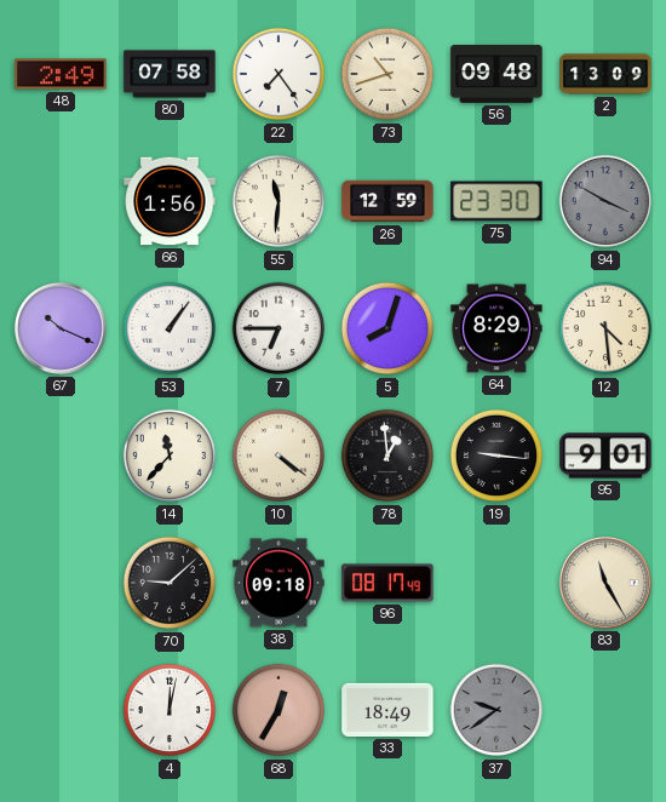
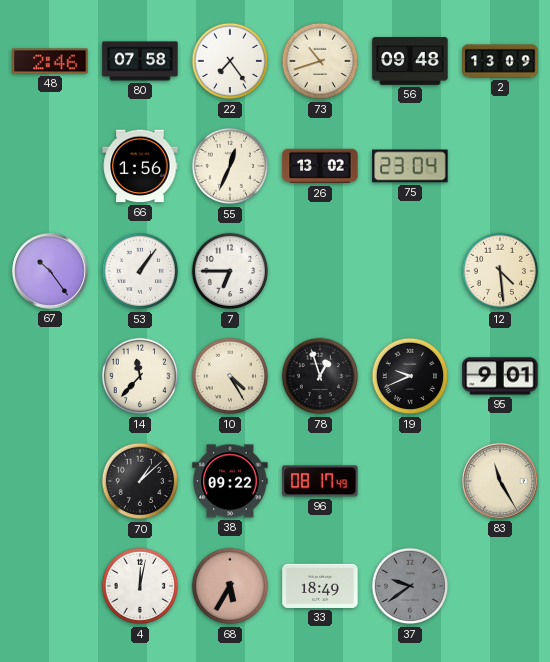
48: 2:49 -> 2:46 (50, 61)
55: 11:31 -> 12:34 (230, 166)
26: 12:59 -> 13:02 (320, 166)
75: 23:30 -> 23:04 (410, 166)
94: 3:50 -> none (605, 201)
67: 10:19 -> 10:24 (50, 271)
5: 8:03 -> none (387, 328)
64: 8:29 -> none (496, 328)
10: 4:21 -> 4:25 (230, 376)
78: 12:59 -> 12:57 (320, 376)
19: 9:16 -> 9:41 (410, 376)
70: 9:08 -> 1:08 (140, 481)
38: 09:18 -> 09:22 (230, 481)
68: 12:35 -> 5:35 (230, 586)
